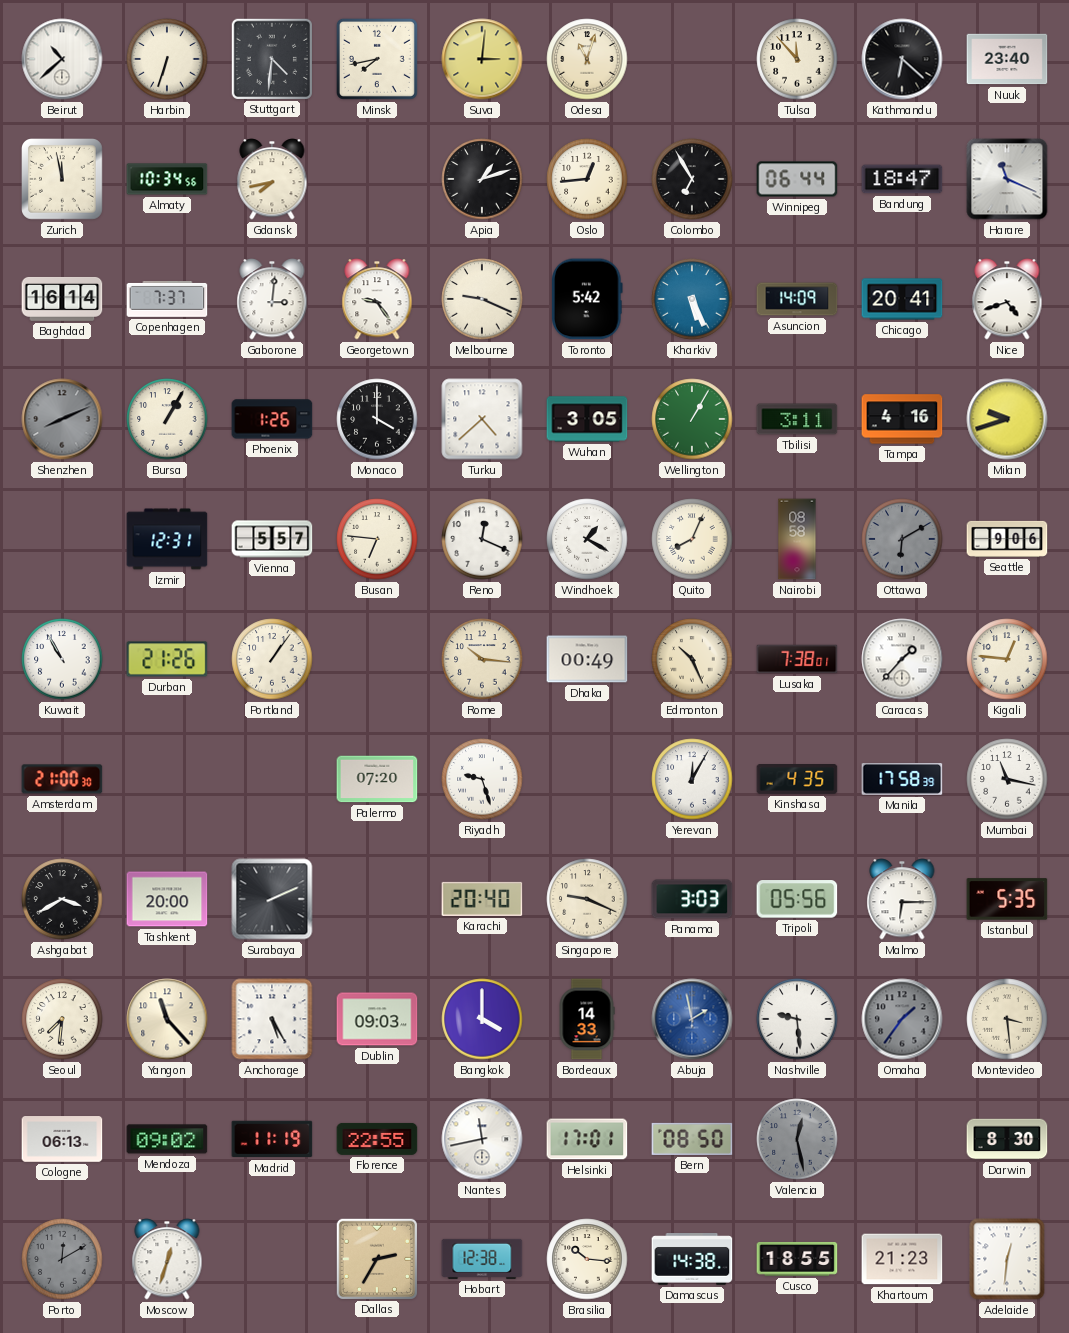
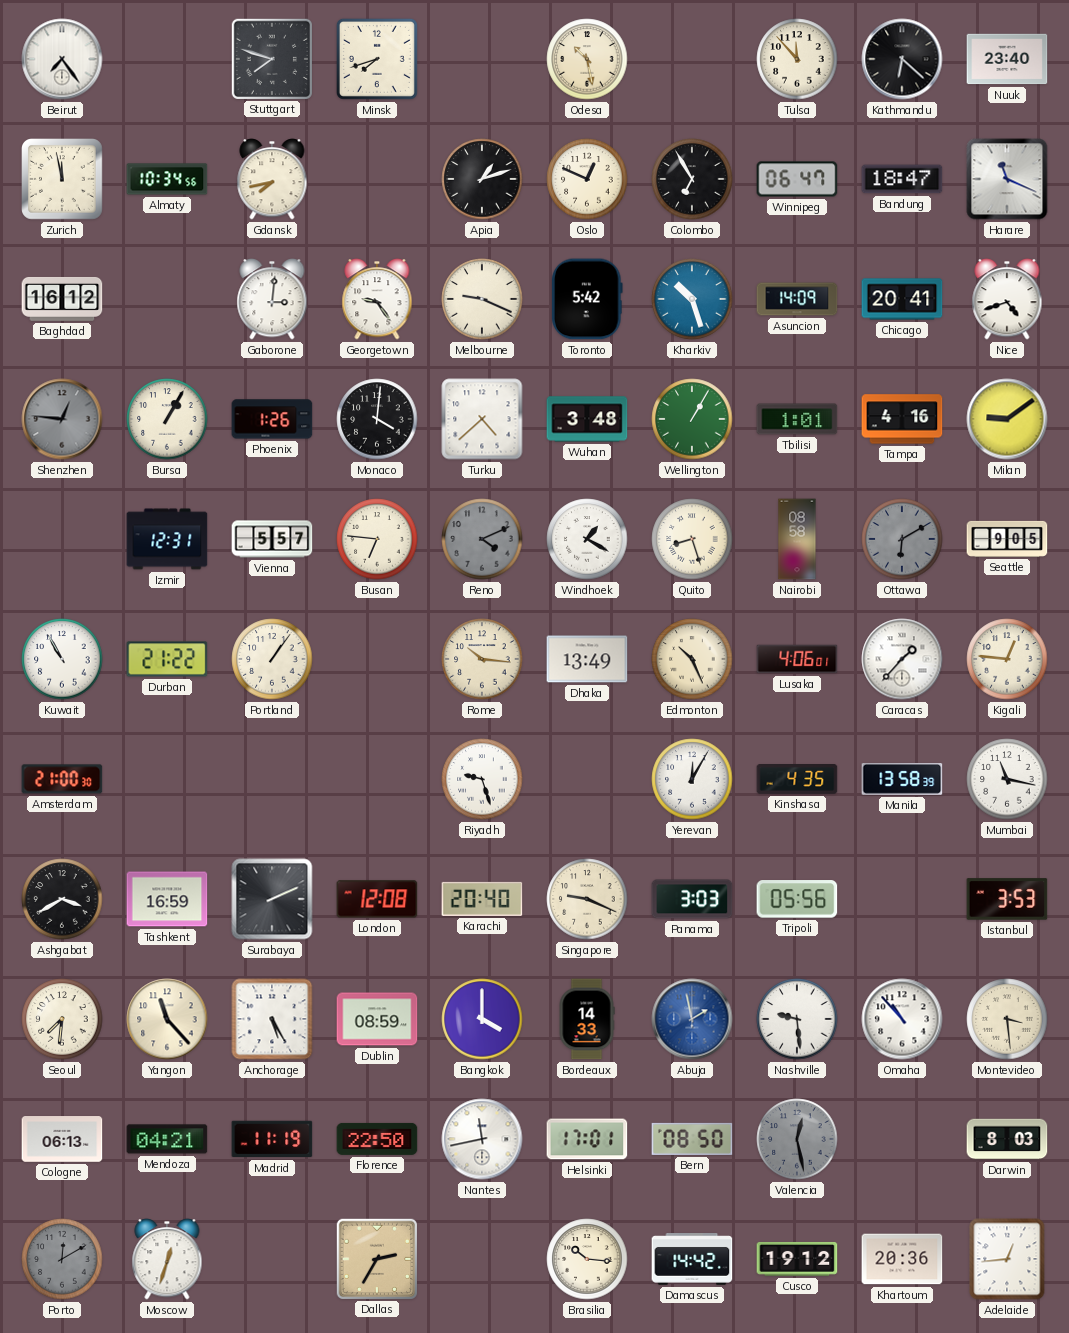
Beirut: 10:38 -> 7:24 (62, 59)
Harbin: 6:33 -> none (167, 59)
Stuttgart: 4:31 -> 7:48 (271, 58)
Minsk: 7:43 -> 7:42 (377, 59)
Suva: 3:01 -> none (482, 59)
Odesa: 11:03 -> 10:28 (587, 59)
Oslo: 12:44 -> 12:49 (587, 179)
Winnipeg: 06:44 -> 06:47 (797, 179)
Baghdad: 16:14 -> 16:12 (62, 299)
Copenhagen: 7:37 -> none (167, 299)
Kharkiv: 5:26 -> 10:27 (692, 299)
Shenzhen: 8:11 -> 12:46 (62, 419)
Monaco: 4:00 -> 4:01 (377, 419)
Wuhan: 3:05 -> 3:48 (587, 419)
Tbilisi: 3:11 -> 1:01 (797, 419)
Milan: 9:42 -> 9:09 (1007, 419)
Reno: 12:19 -> 4:11 (482, 539)
Reno dial: white -> grey (482, 539)
Quito: 8:04 -> 8:27 (692, 539)
Seattle: 9:06 -> 9:05 (1007, 539)
Durban: 21:26 -> 21:22 (167, 659)
Dhaka: 00:49 -> 13:49 (587, 659)
Lusaka: 7:38 -> 4:06 (797, 659)
Palermo: 07:20 -> none (377, 779)
Manila: 17:58 -> 13:58 (902, 780)
Tashkent: 20:00 -> 16:59 (167, 899)
London: none -> 12:08 (377, 899)
Malmo: 6:15 -> none (902, 899)
Istanbul: 5:35 -> 3:53 (1007, 899)
Dublin: 09:03 -> 08:59 (377, 1019)
Omaha: 1:36 -> 10:53 (902, 1019)
Omaha dial: grey -> white (902, 1019)
Mendoza: 09:02 -> 04:21 (167, 1139)
Florence: 22:55 -> 22:50 (377, 1139)
Darwin: 8:30 -> 8:03 (1007, 1139)
Hobart: 12:38 -> none (482, 1259)
Damascus: 14:38 -> 14:42 (692, 1260)
Cusco: 18:55 -> 19:12 (797, 1259)
Khartoum: 21:23 -> 20:36 (902, 1259)
Adelaide: 12:31 -> 12:44 (1007, 1259)
